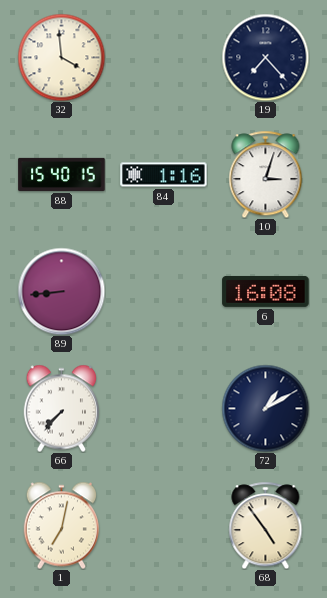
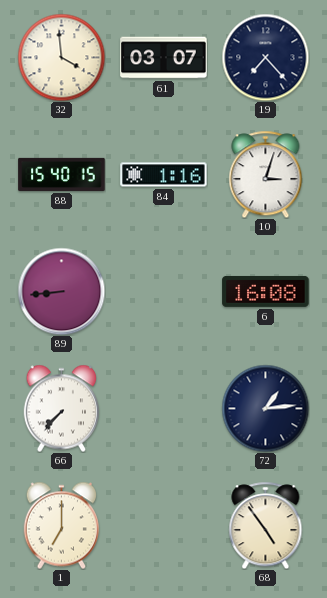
61: none -> 03:07 (164, 58)
72: 1:10 -> 1:14 (265, 408)
1: 7:02 -> 7:00 (62, 525)
